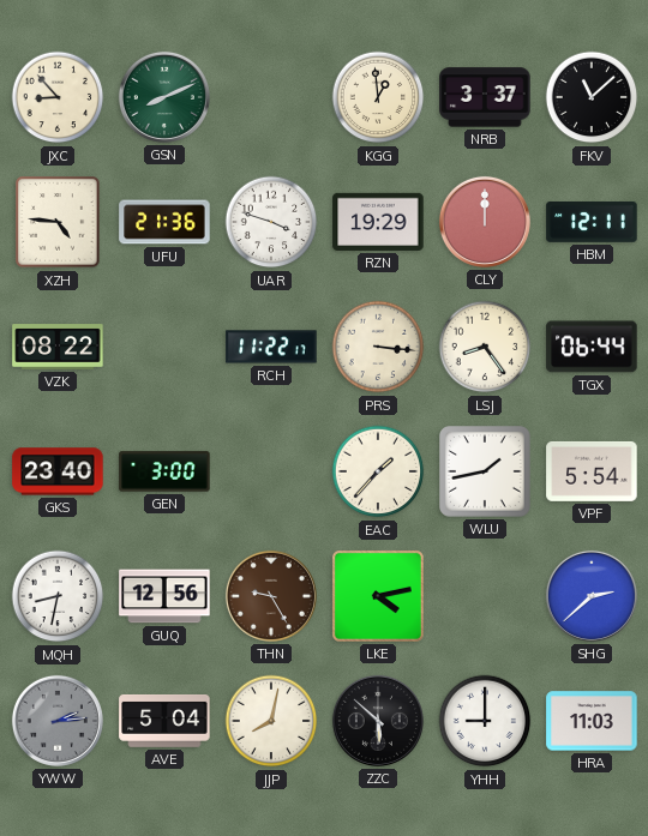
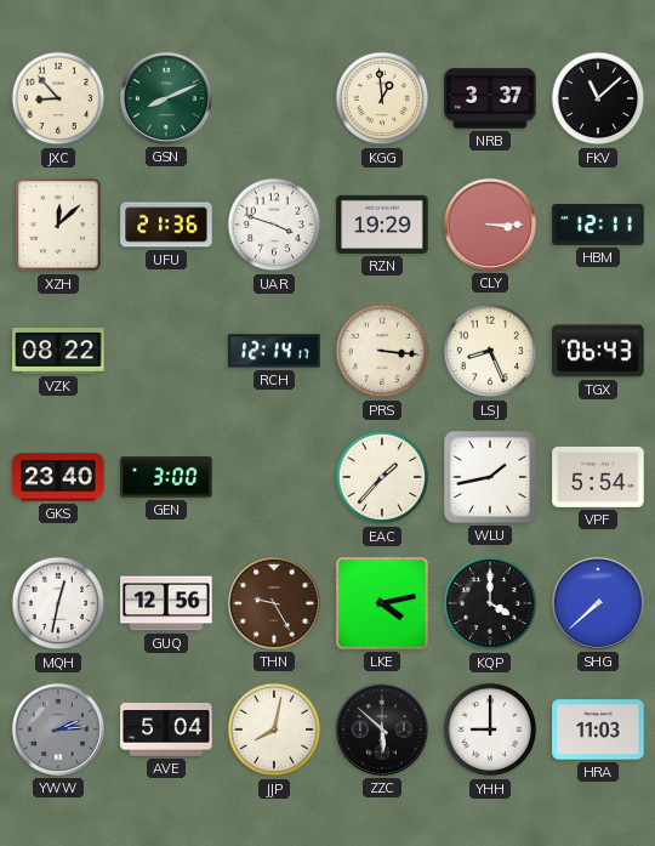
XZH: 4:46 -> 12:08 (58, 225)
CLY: 12:00 -> 3:15 (490, 225)
RCH: 11:22 -> 12:14 (274, 351)
LSJ: 8:24 -> 8:26 (490, 351)
TGX: 06:44 -> 06:43 (598, 351)
MQH: 8:32 -> 12:32 (58, 603)
KQP: none -> 4:00 (490, 603)
SHG: 2:38 -> 7:38 (598, 603)
